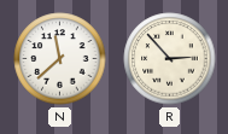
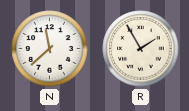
R: 2:53 -> 1:55 (141, 49)
